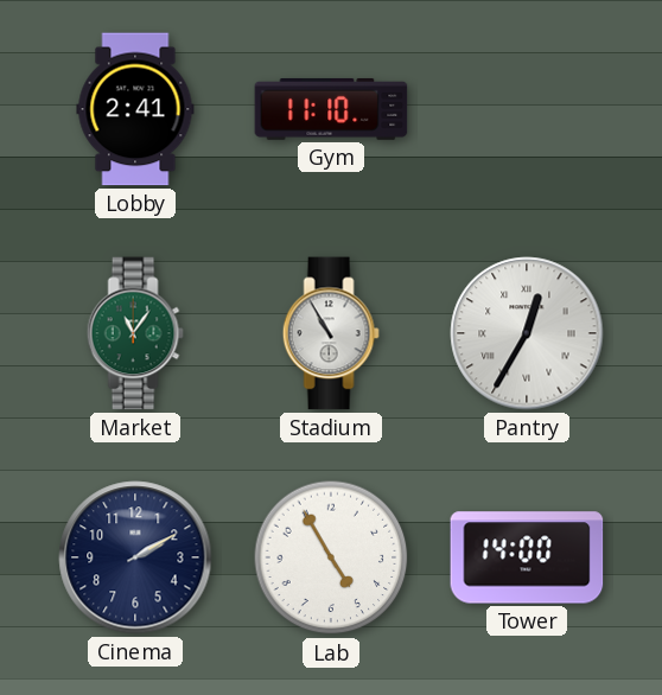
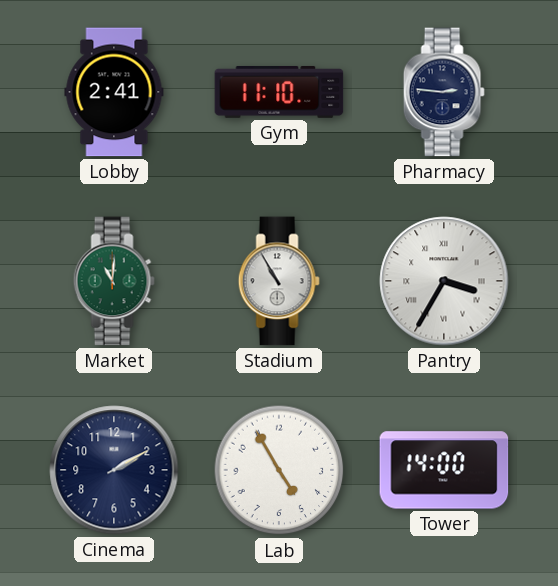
Pharmacy: none -> 2:46 (444, 92)
Market: 11:06 -> 11:01 (114, 281)
Pantry: 12:35 -> 3:35 (444, 281)
